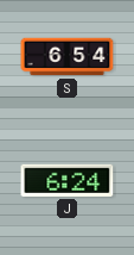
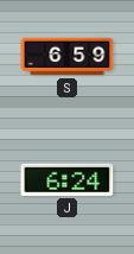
S: 6:54 -> 6:59 (68, 57)
